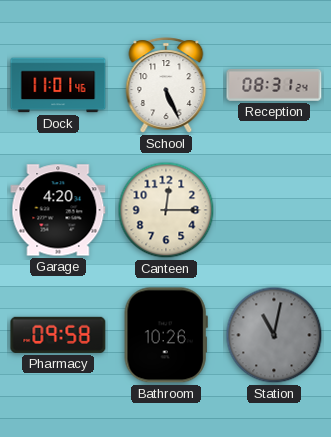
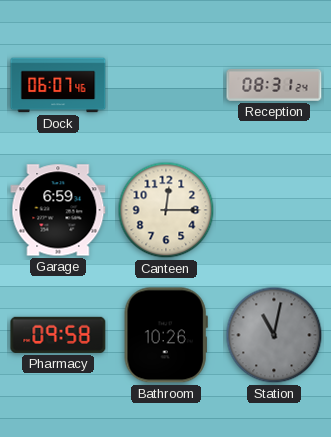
Dock: 11:01 -> 06:07 (58, 85)
School: 5:26 -> none (166, 85)
Garage: 4:20 -> 6:59 (58, 210)
